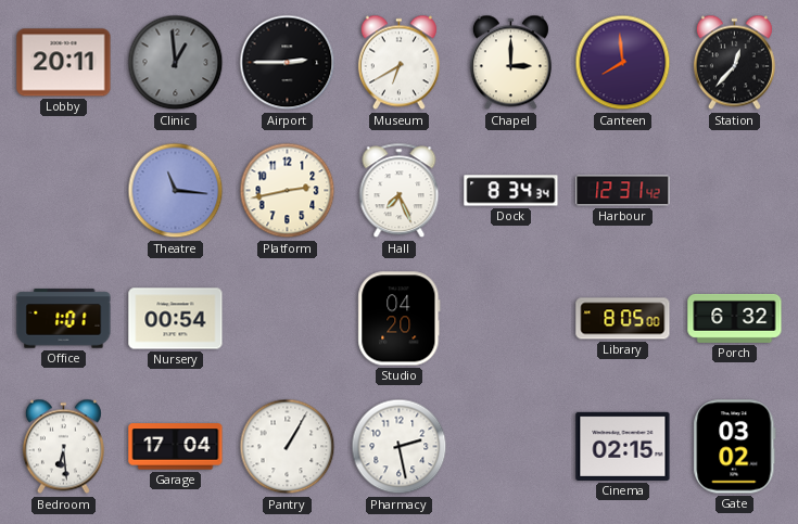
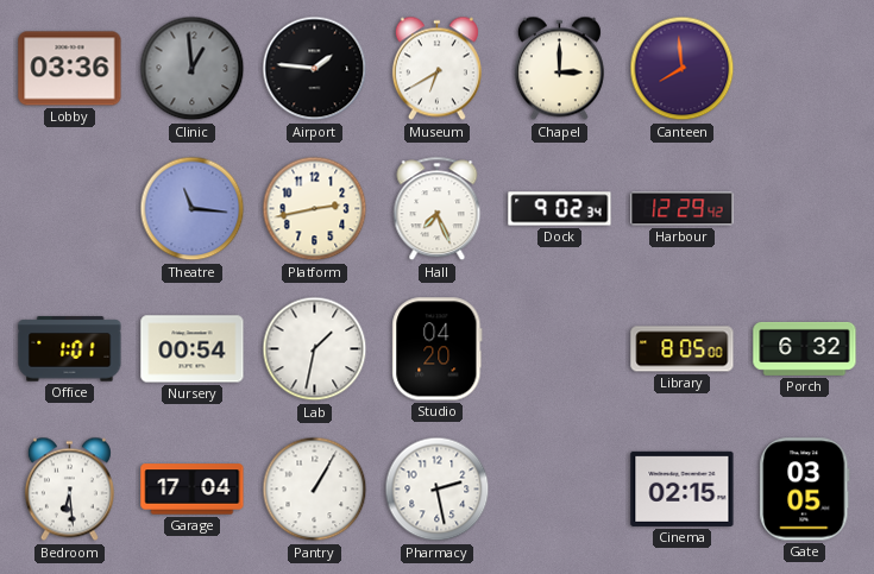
Lobby: 20:11 -> 03:36 (70, 69)
Airport: 2:45 -> 1:46 (315, 69)
Station: 12:37 -> none (734, 63)
Dock: 8:34 -> 9:02 (560, 209)
Harbour: 12:31 -> 12:29 (683, 209)
Lab: none -> 1:32 (315, 349)
Gate: 03:02 -> 03:05 (805, 490)
